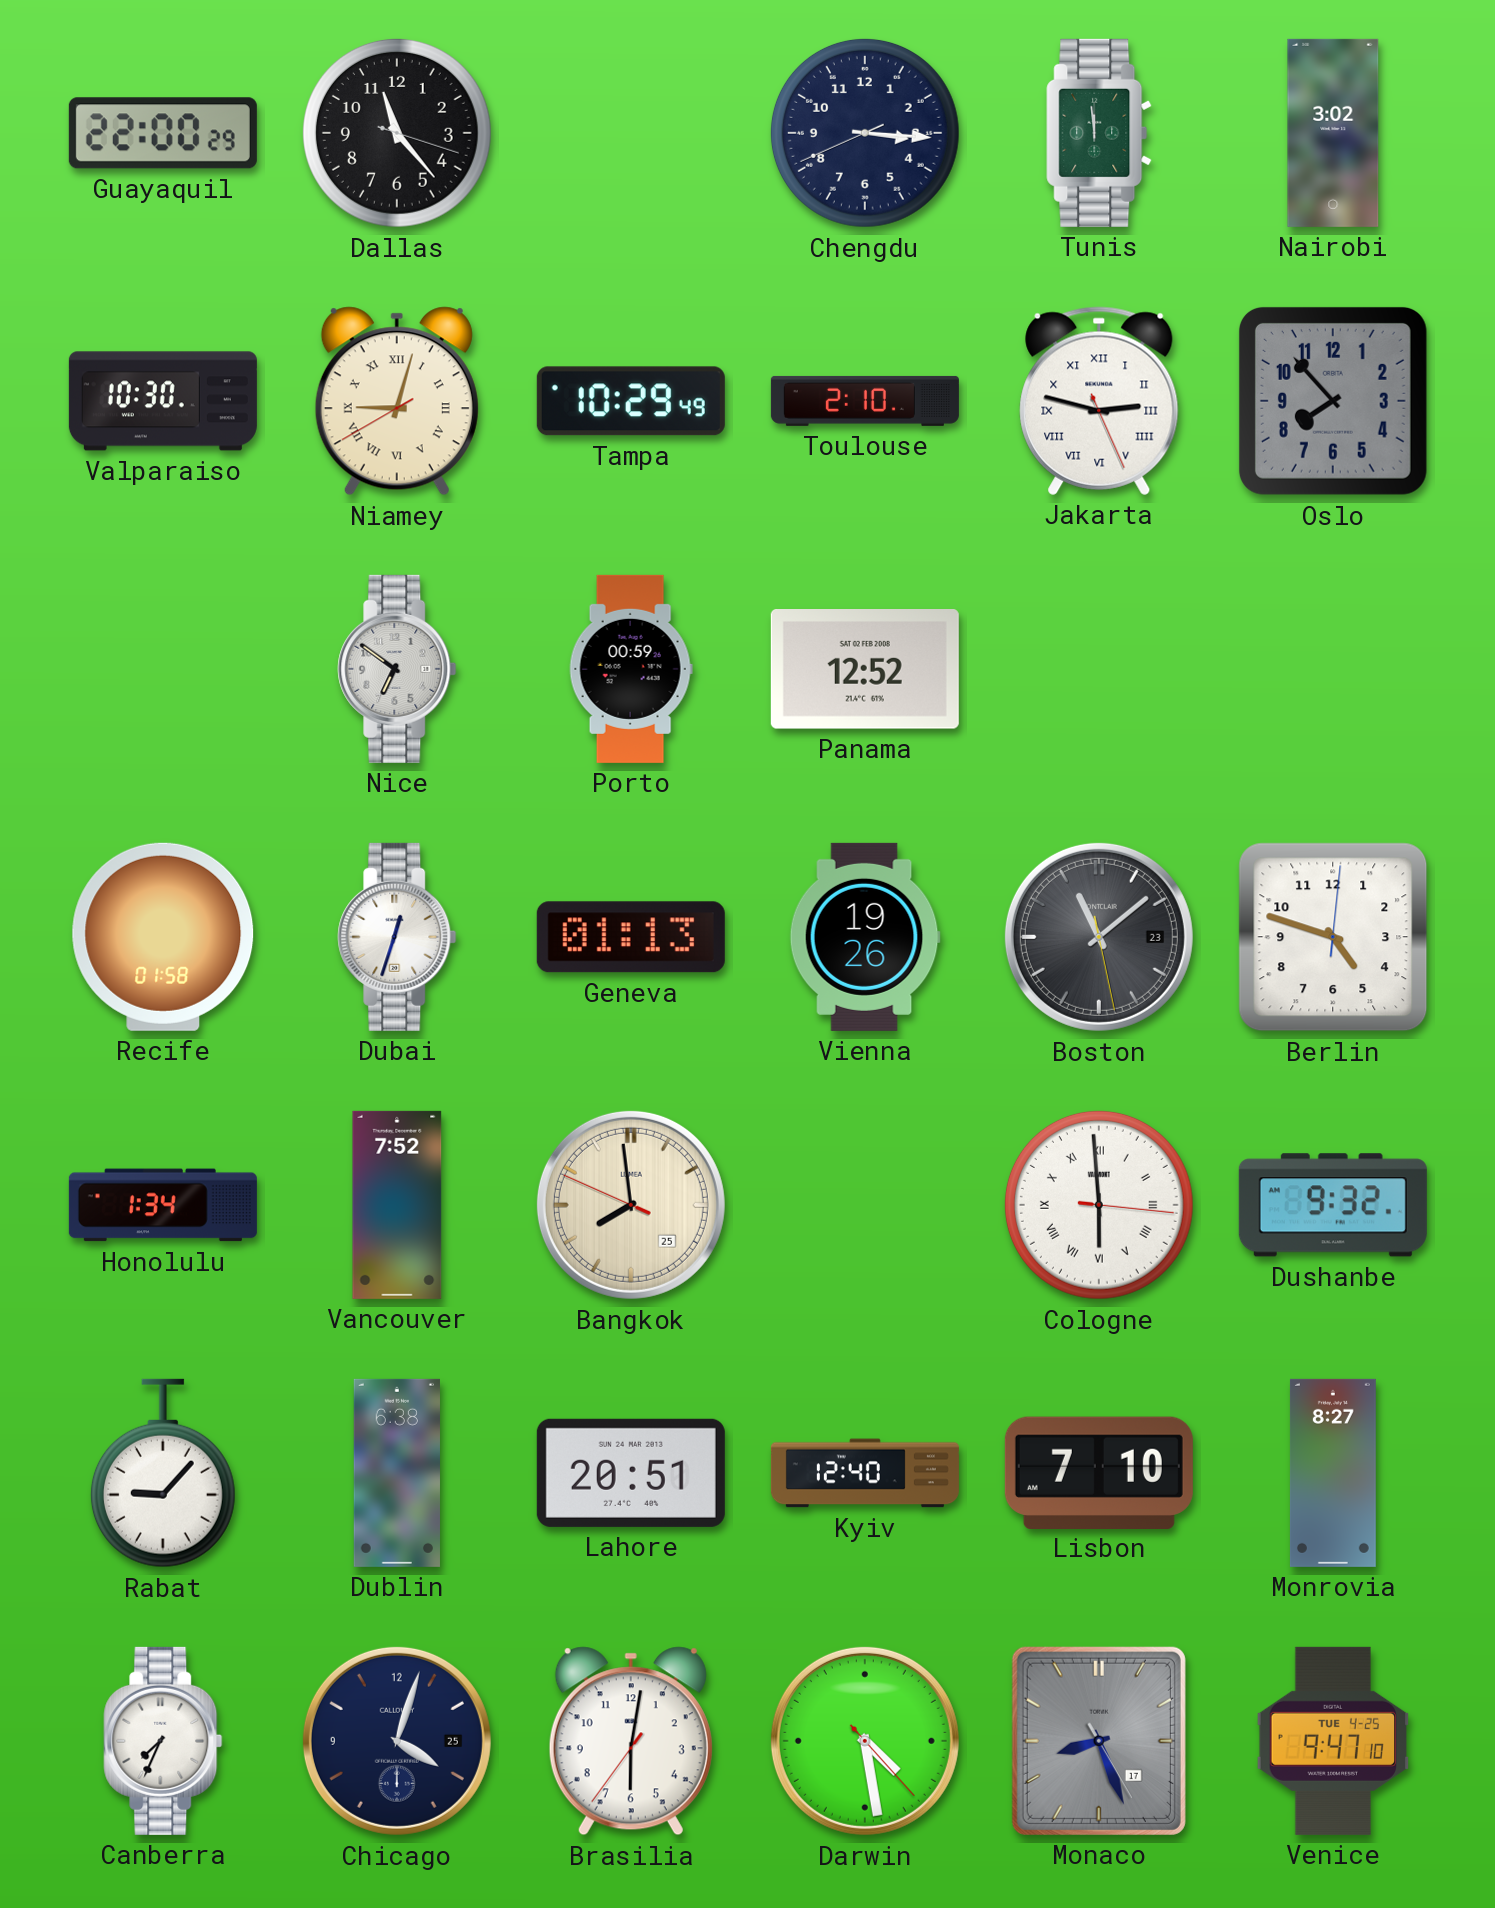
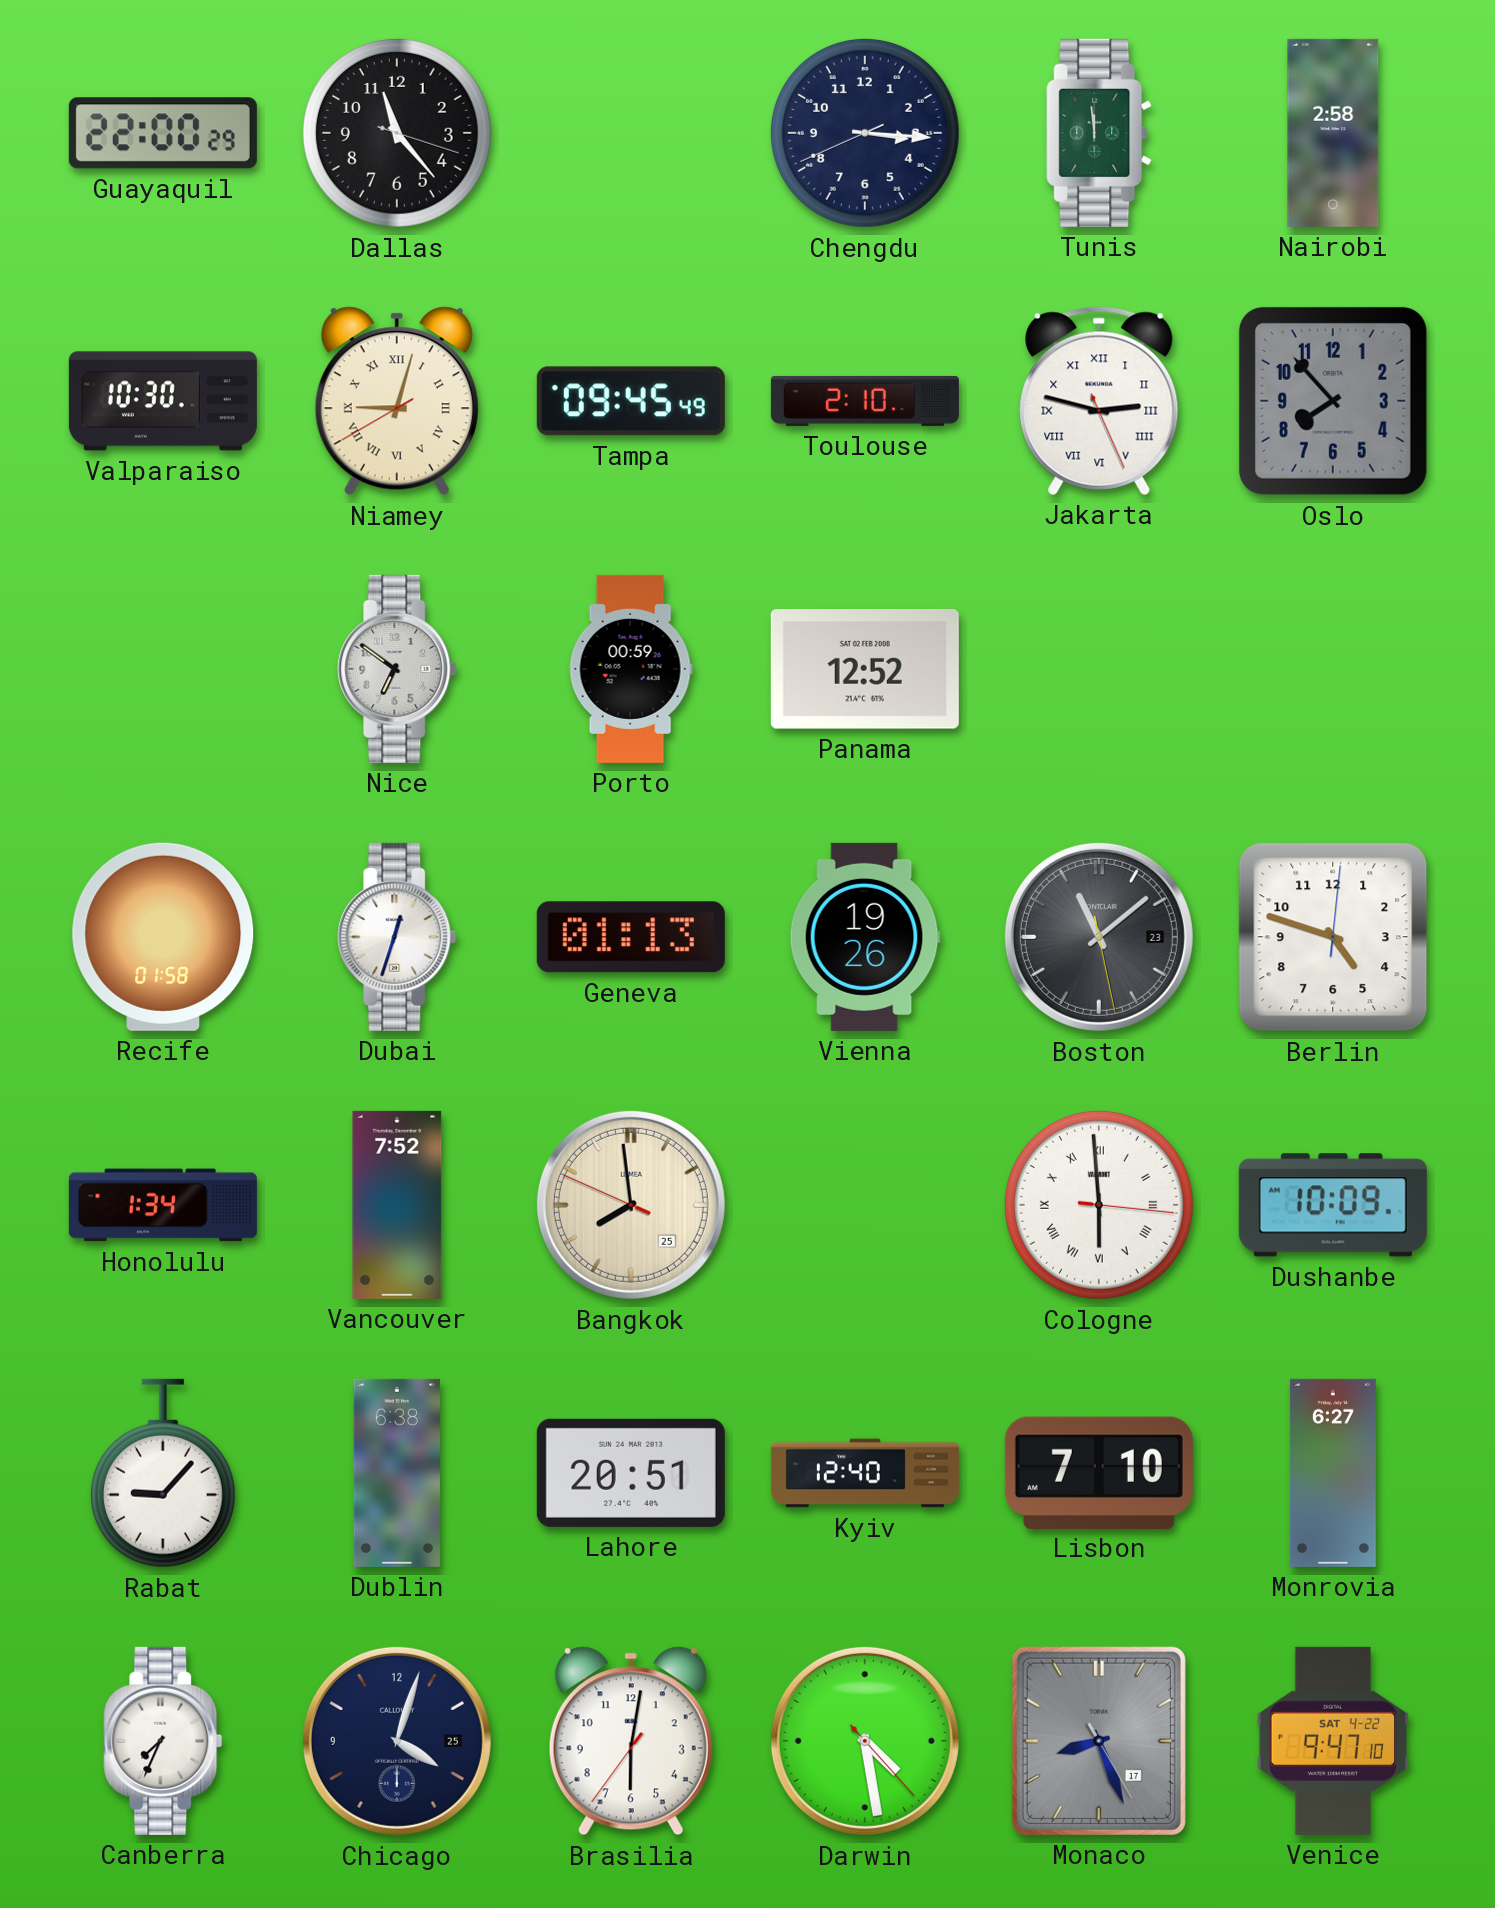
Nairobi: 3:02 -> 2:58 (1333, 133)
Tampa: 10:29 -> 09:45 (631, 401)
Dushanbe: 9:32 -> 10:09 (1333, 1205)
Monrovia: 8:27 -> 6:27 (1333, 1473)
Venice date: TUE 4-25 -> SAT 4-22 (1332, 1741)
